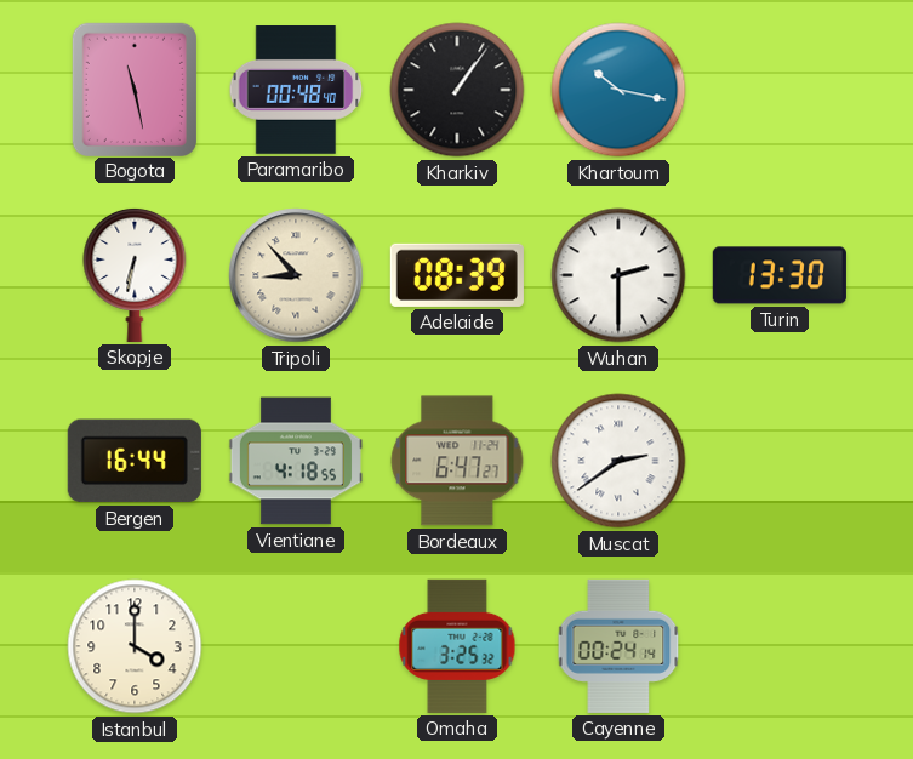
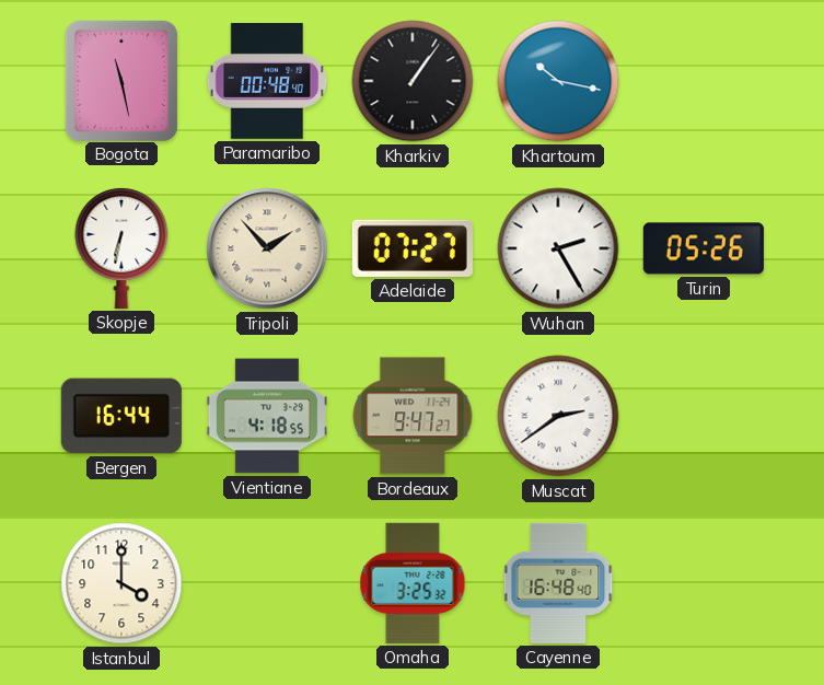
Tripoli: 8:53 -> 1:53 (267, 248)
Adelaide: 08:39 -> 07:27 (413, 248)
Wuhan: 2:30 -> 2:25 (558, 248)
Turin: 13:30 -> 05:26 (704, 248)
Bordeaux: 6:47 -> 9:47 (413, 416)
Cayenne: 00:24 -> 16:48 (558, 583)
